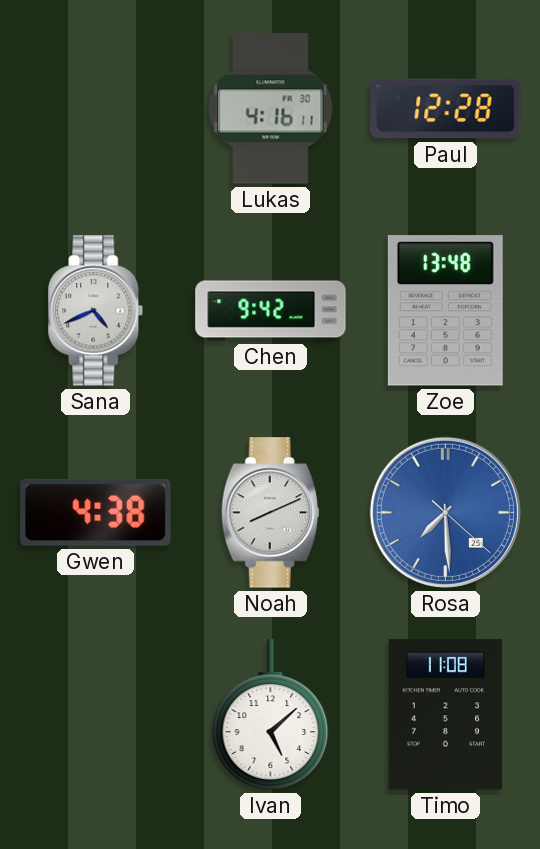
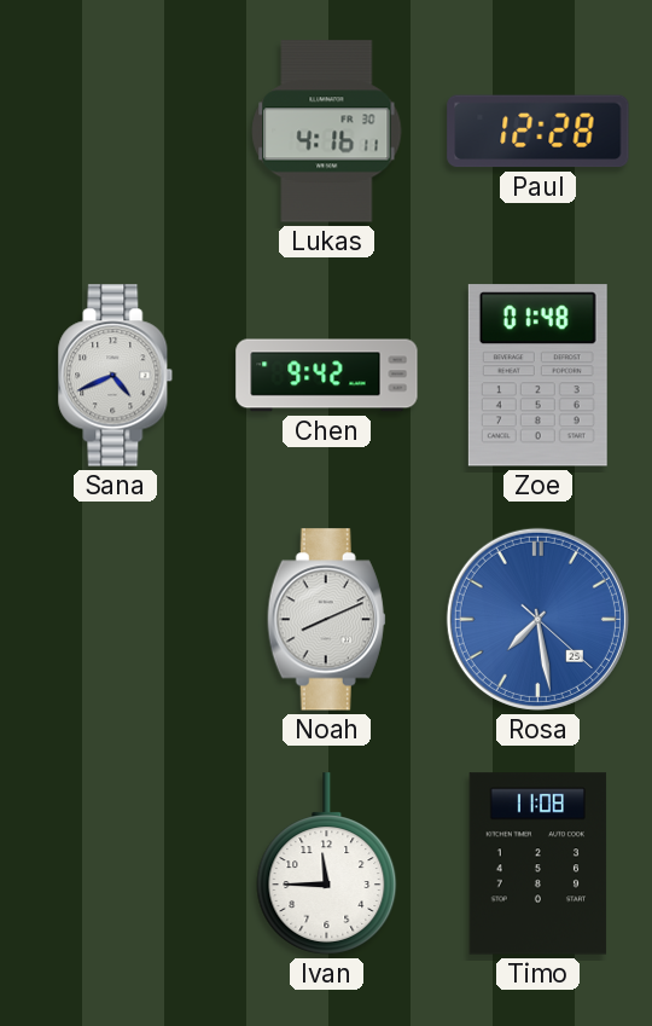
Zoe: 13:48 -> 01:48 (537, 376)
Gwen: 4:38 -> none (96, 512)
Rosa: 7:29 -> 7:28 (537, 619)
Ivan: 5:08 -> 11:45 (327, 864)
